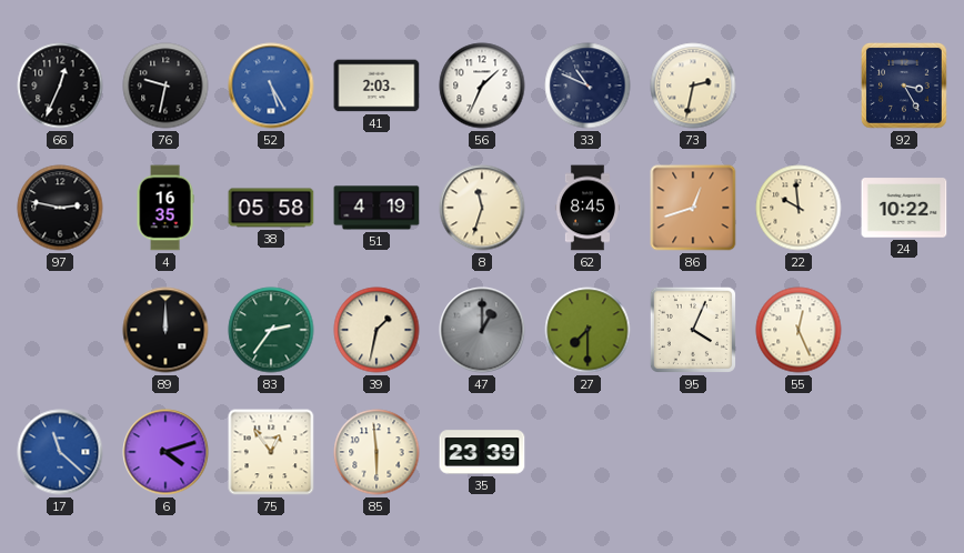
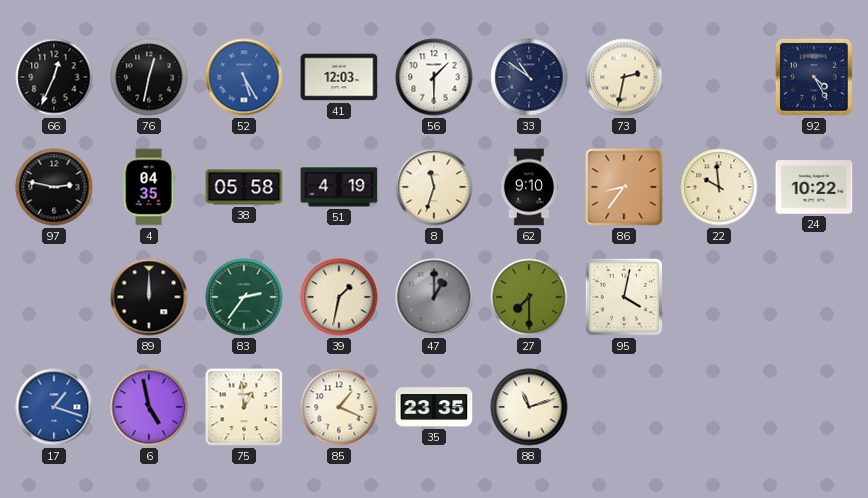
76: 9:32 -> 12:32 (149, 77)
41: 2:03 -> 12:03 (339, 77)
56: 1:34 -> 1:30 (434, 77)
33: 10:49 -> 10:51 (529, 77)
92: 3:25 -> 4:25 (814, 77)
4: 16:35 -> 04:35 (149, 187)
62: 8:45 -> 9:10 (529, 187)
86: 12:42 -> 8:36 (624, 187)
95: 4:04 -> 4:02 (624, 297)
55: 12:26 -> none (799, 330)
17: 11:22 -> 1:18 (54, 407)
6: 4:12 -> 4:58 (149, 407)
75: 12:54 -> 12:59 (244, 407)
85: 5:59 -> 1:19 (339, 407)
35: 23:39 -> 23:35 (434, 407)
88: none -> 11:12 (529, 407)
